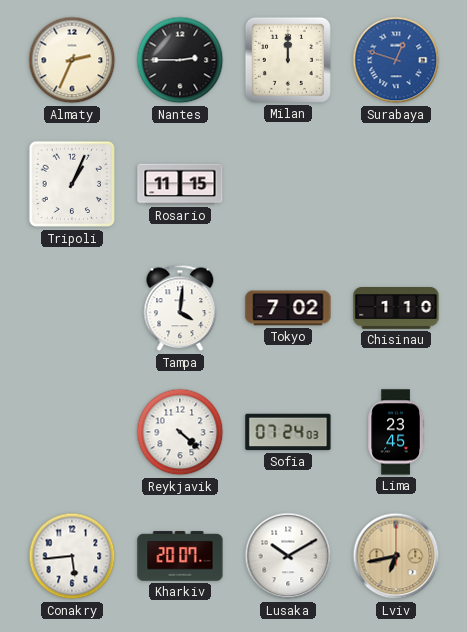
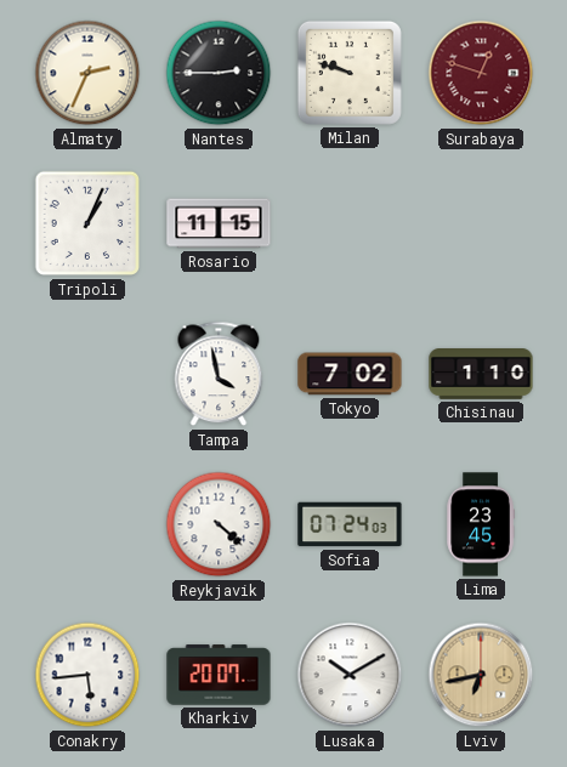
Milan: 12:00 -> 9:48 (350, 73)
Surabaya dial: blue -> burgundy (481, 73)
Tampa: 4:01 -> 3:58 (219, 374)
